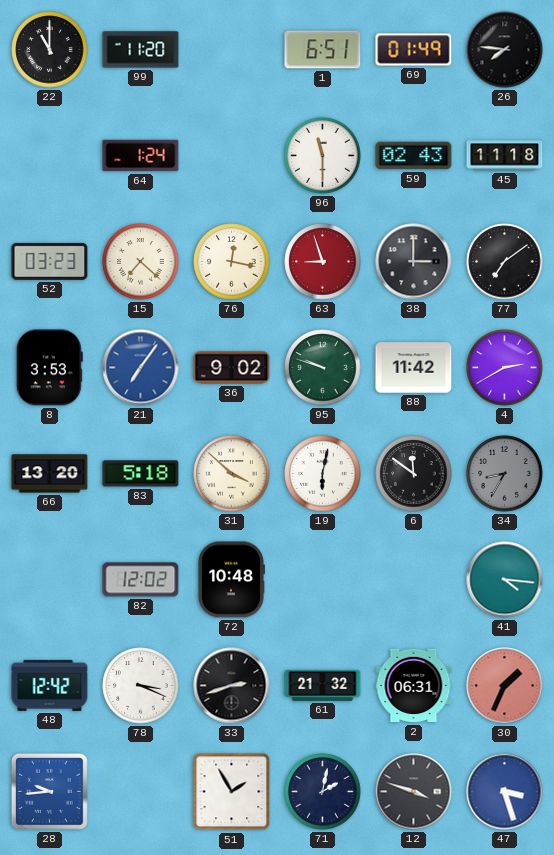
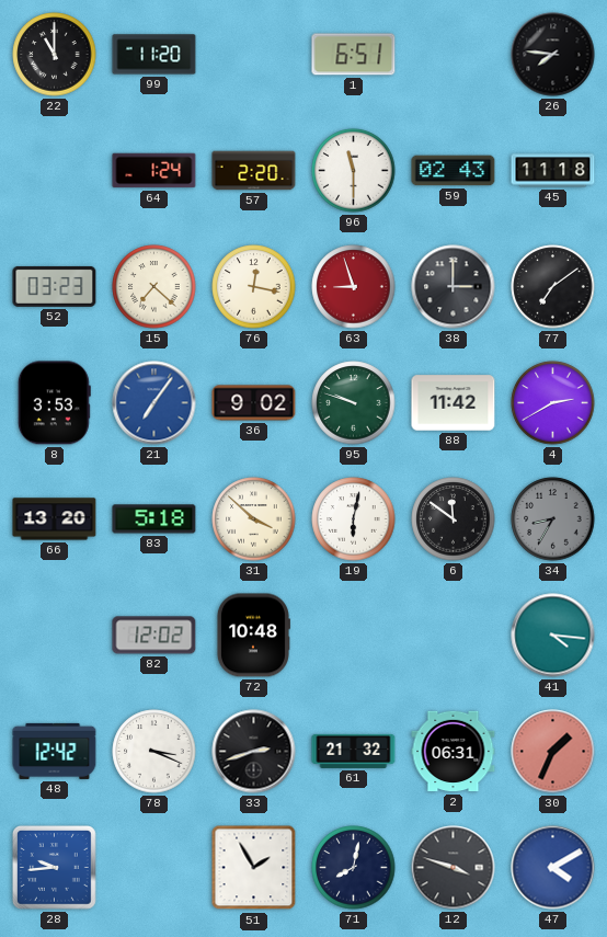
69: 01:49 -> none (414, 50)
57: none -> 2:20 (254, 171)
71: 2:02 -> 8:02 (354, 868)
47: 3:27 -> 4:10 (553, 868)
